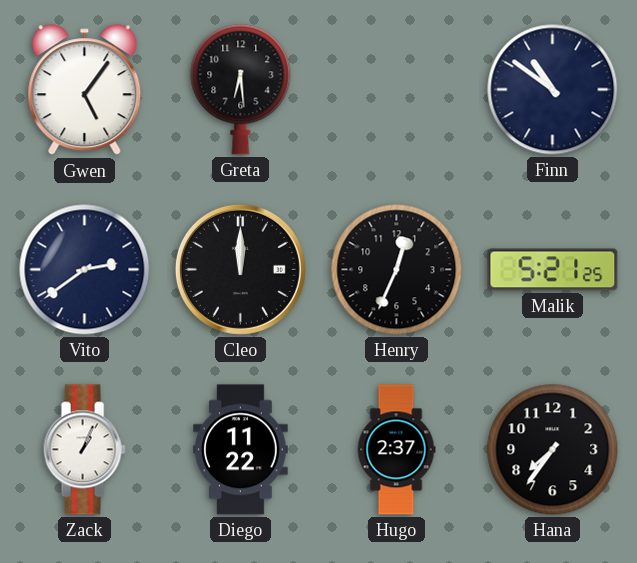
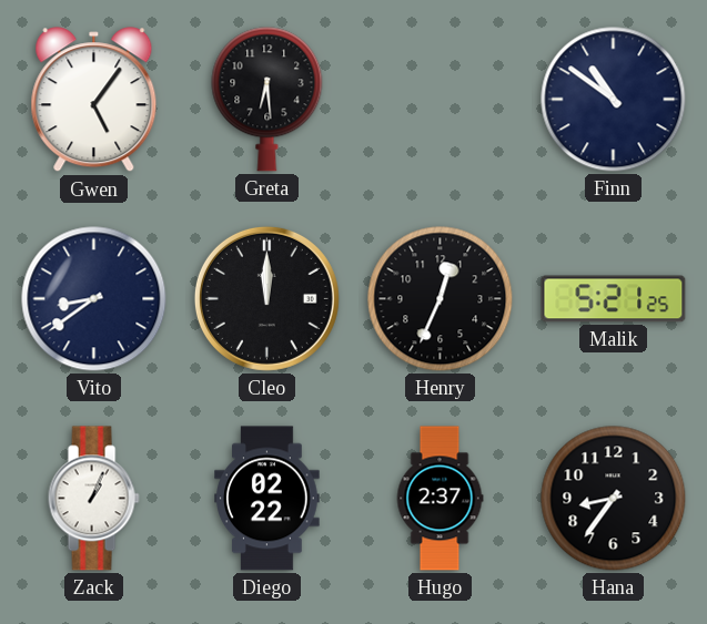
Vito: 2:39 -> 8:39 (94, 299)
Diego: 11:22 -> 02:22 (267, 499)
Hana: 7:36 -> 8:36 (614, 499)
